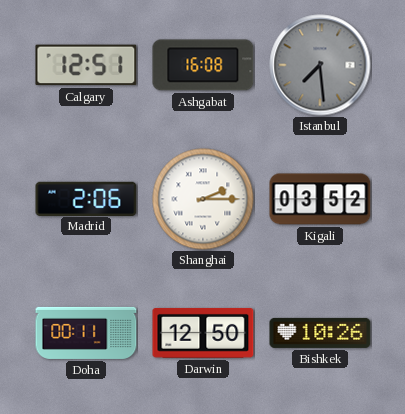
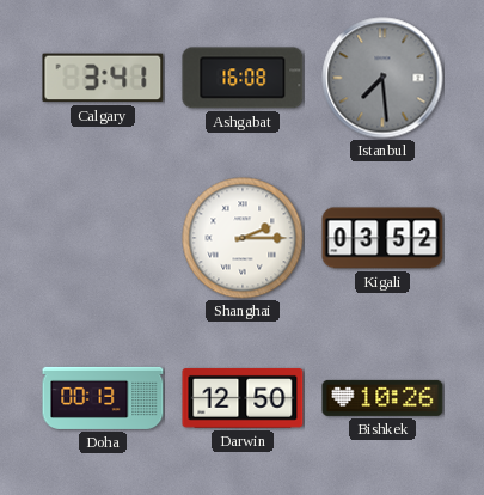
Calgary: 12:51 -> 3:41 (103, 78)
Madrid: 2:06 -> none (86, 198)
Doha: 00:11 -> 00:13 (103, 398)
